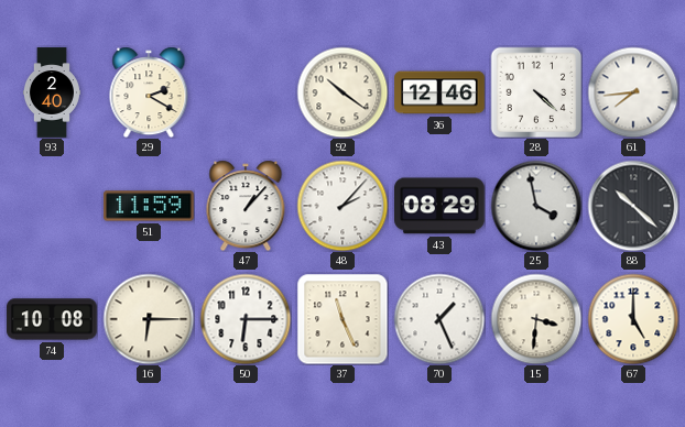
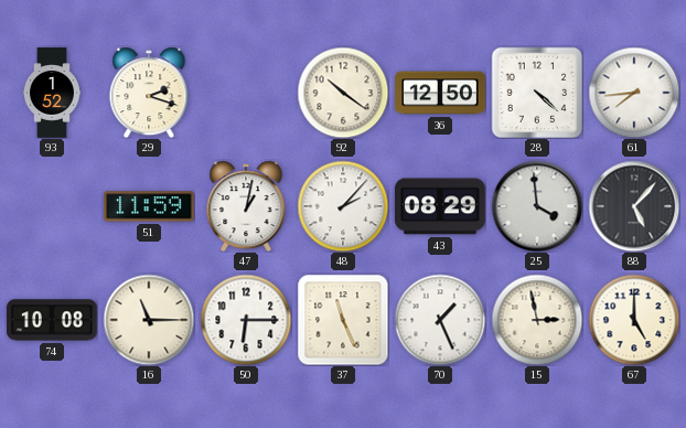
93: 2:40 -> 1:52 (52, 93)
29: 2:20 -> 2:18 (149, 93)
36: 12:46 -> 12:50 (440, 93)
47: 1:07 -> 1:02 (246, 206)
25: 3:58 -> 3:59 (537, 206)
88: 10:22 -> 5:07 (634, 206)
16: 6:15 -> 11:15 (149, 320)
15: 3:31 -> 2:58 (537, 320)
